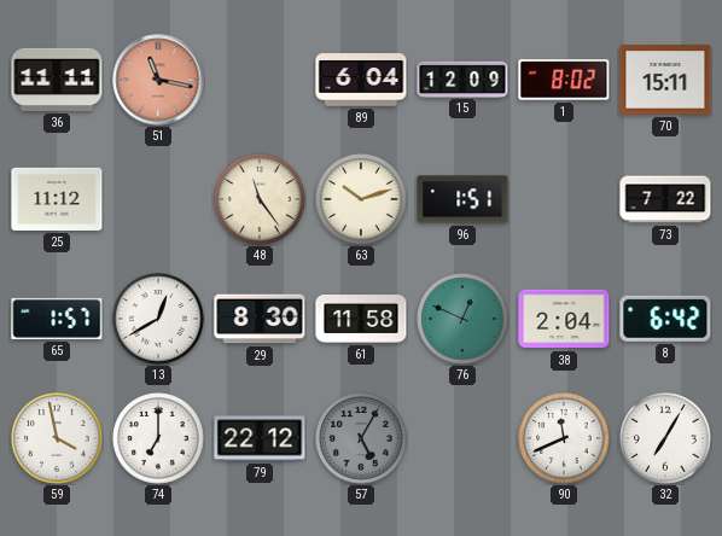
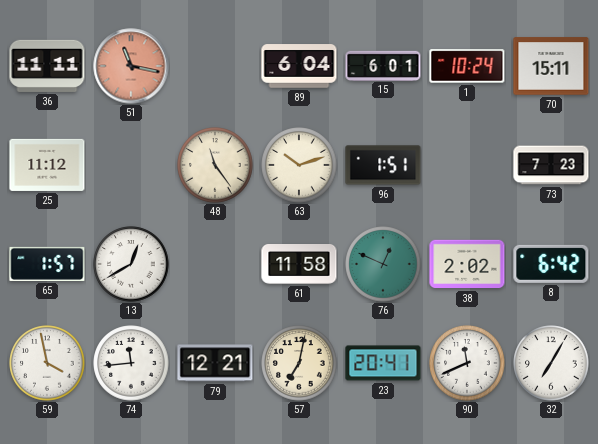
15: 12:09 -> 6:01 (383, 65)
1: 8:02 -> 10:24 (467, 66)
73: 7:22 -> 7:23 (551, 165)
29: 8:30 -> none (260, 319)
38: 2:04 -> 2:02 (467, 264)
74: 7:00 -> 11:44 (131, 363)
79: 22:12 -> 12:21 (215, 363)
57: 5:05 -> 7:02 (299, 363)
57 dial: grey -> cream (299, 363)
23: none -> 20:41 (383, 363)
